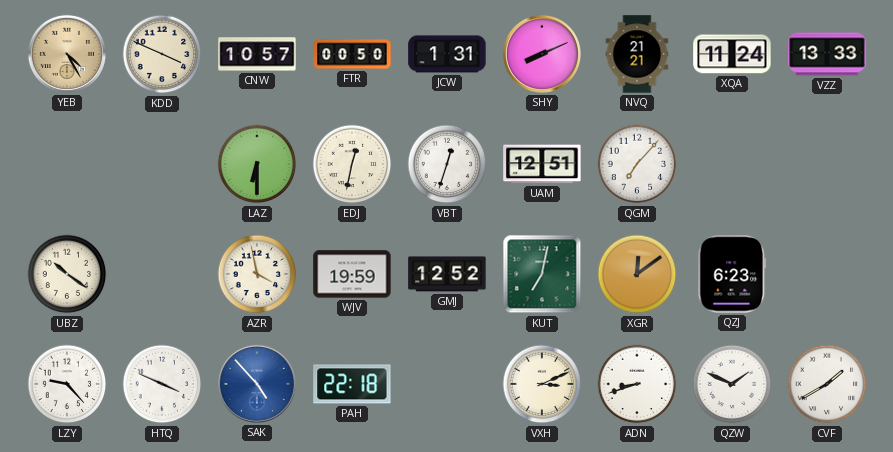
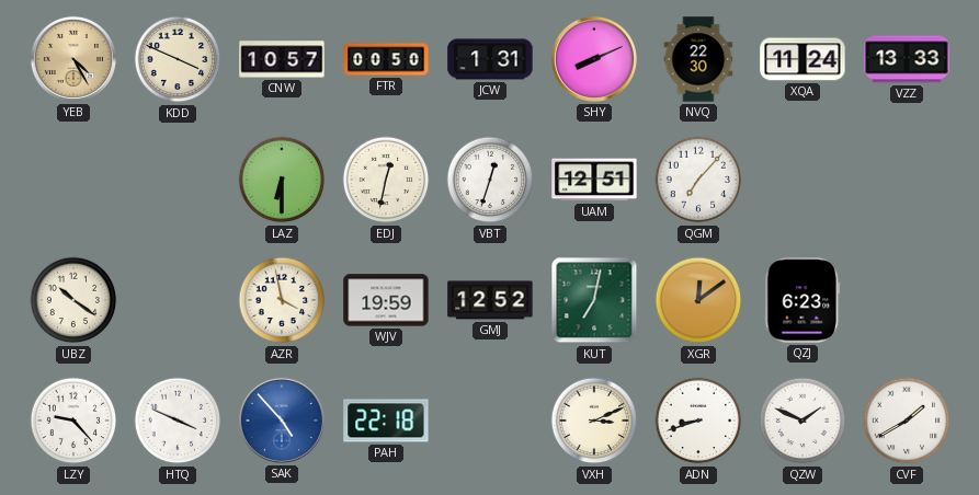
NVQ: 21:21 -> 22:30 (698, 59)
